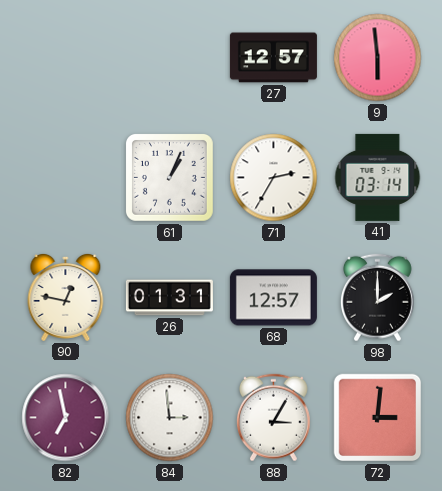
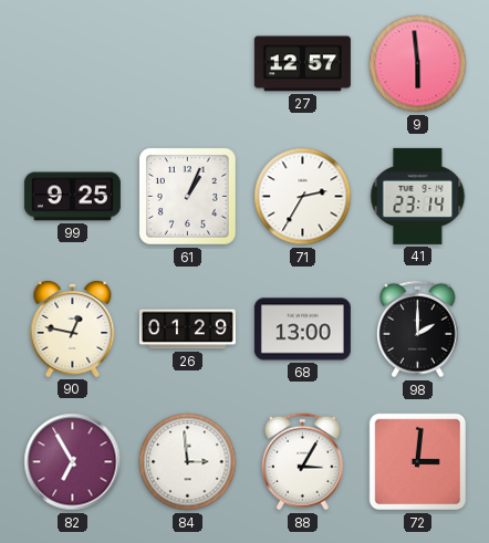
99: none -> 9:25 (72, 197)
41: 03:14 -> 23:14 (418, 196)
26: 01:31 -> 01:29 (187, 330)
68: 12:57 -> 13:00 (302, 330)
82: 6:58 -> 6:55 (73, 462)
